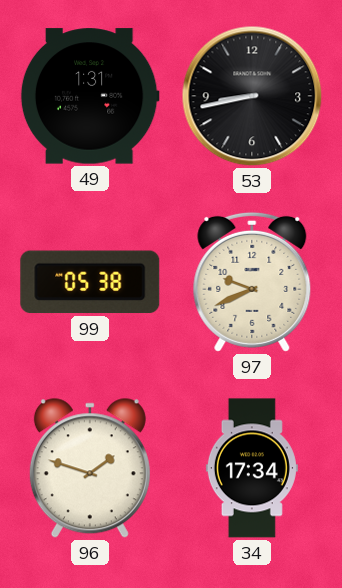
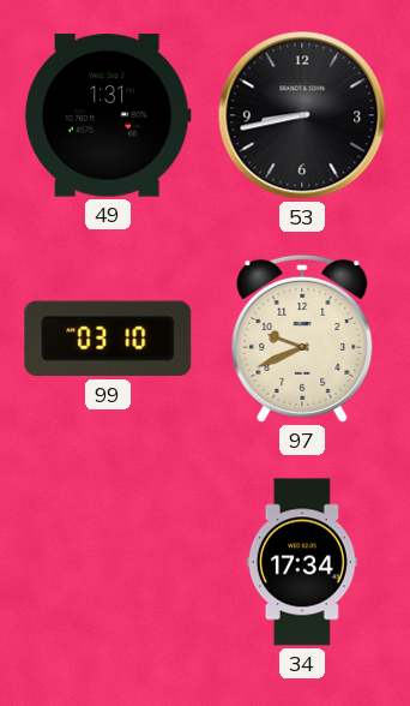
99: 05:38 -> 03:10 (108, 339)
96: 1:48 -> none (90, 469)
